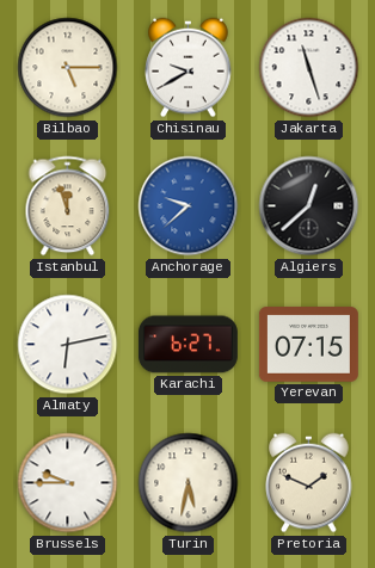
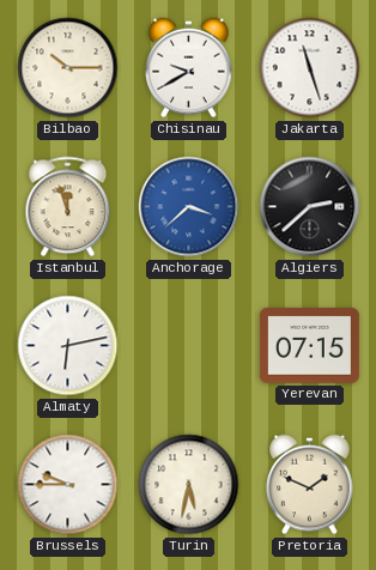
Bilbao: 5:15 -> 10:15 (68, 68)
Anchorage: 9:38 -> 3:38 (189, 207)
Algiers: 12:38 -> 2:38 (310, 207)
Karachi: 6:27 -> none (187, 345)
